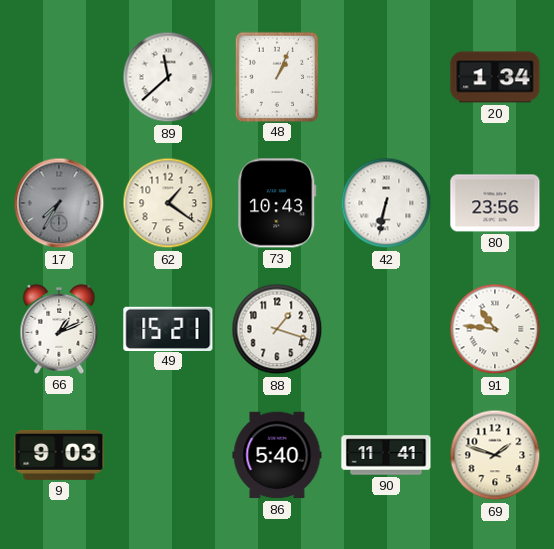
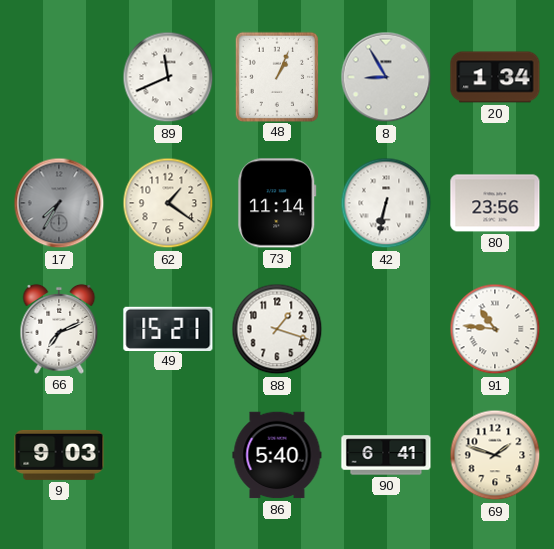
89: 11:38 -> 11:41 (168, 77)
8: none -> 8:55 (386, 77)
73: 10:43 -> 11:14 (277, 203)
66: 1:11 -> 7:11 (59, 329)
90: 11:41 -> 6:41 (386, 455)
